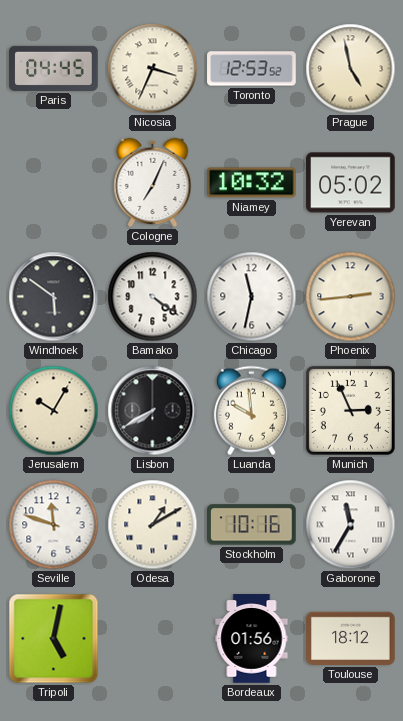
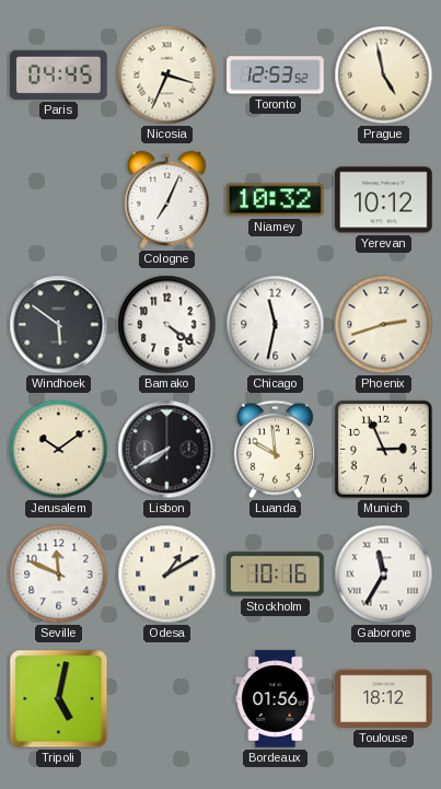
Yerevan: 05:02 -> 10:12 (384, 200)
Phoenix: 2:44 -> 2:42 (384, 325)
Jerusalem: 10:05 -> 10:09 (59, 450)
Seville: 11:48 -> 11:49 (59, 575)
